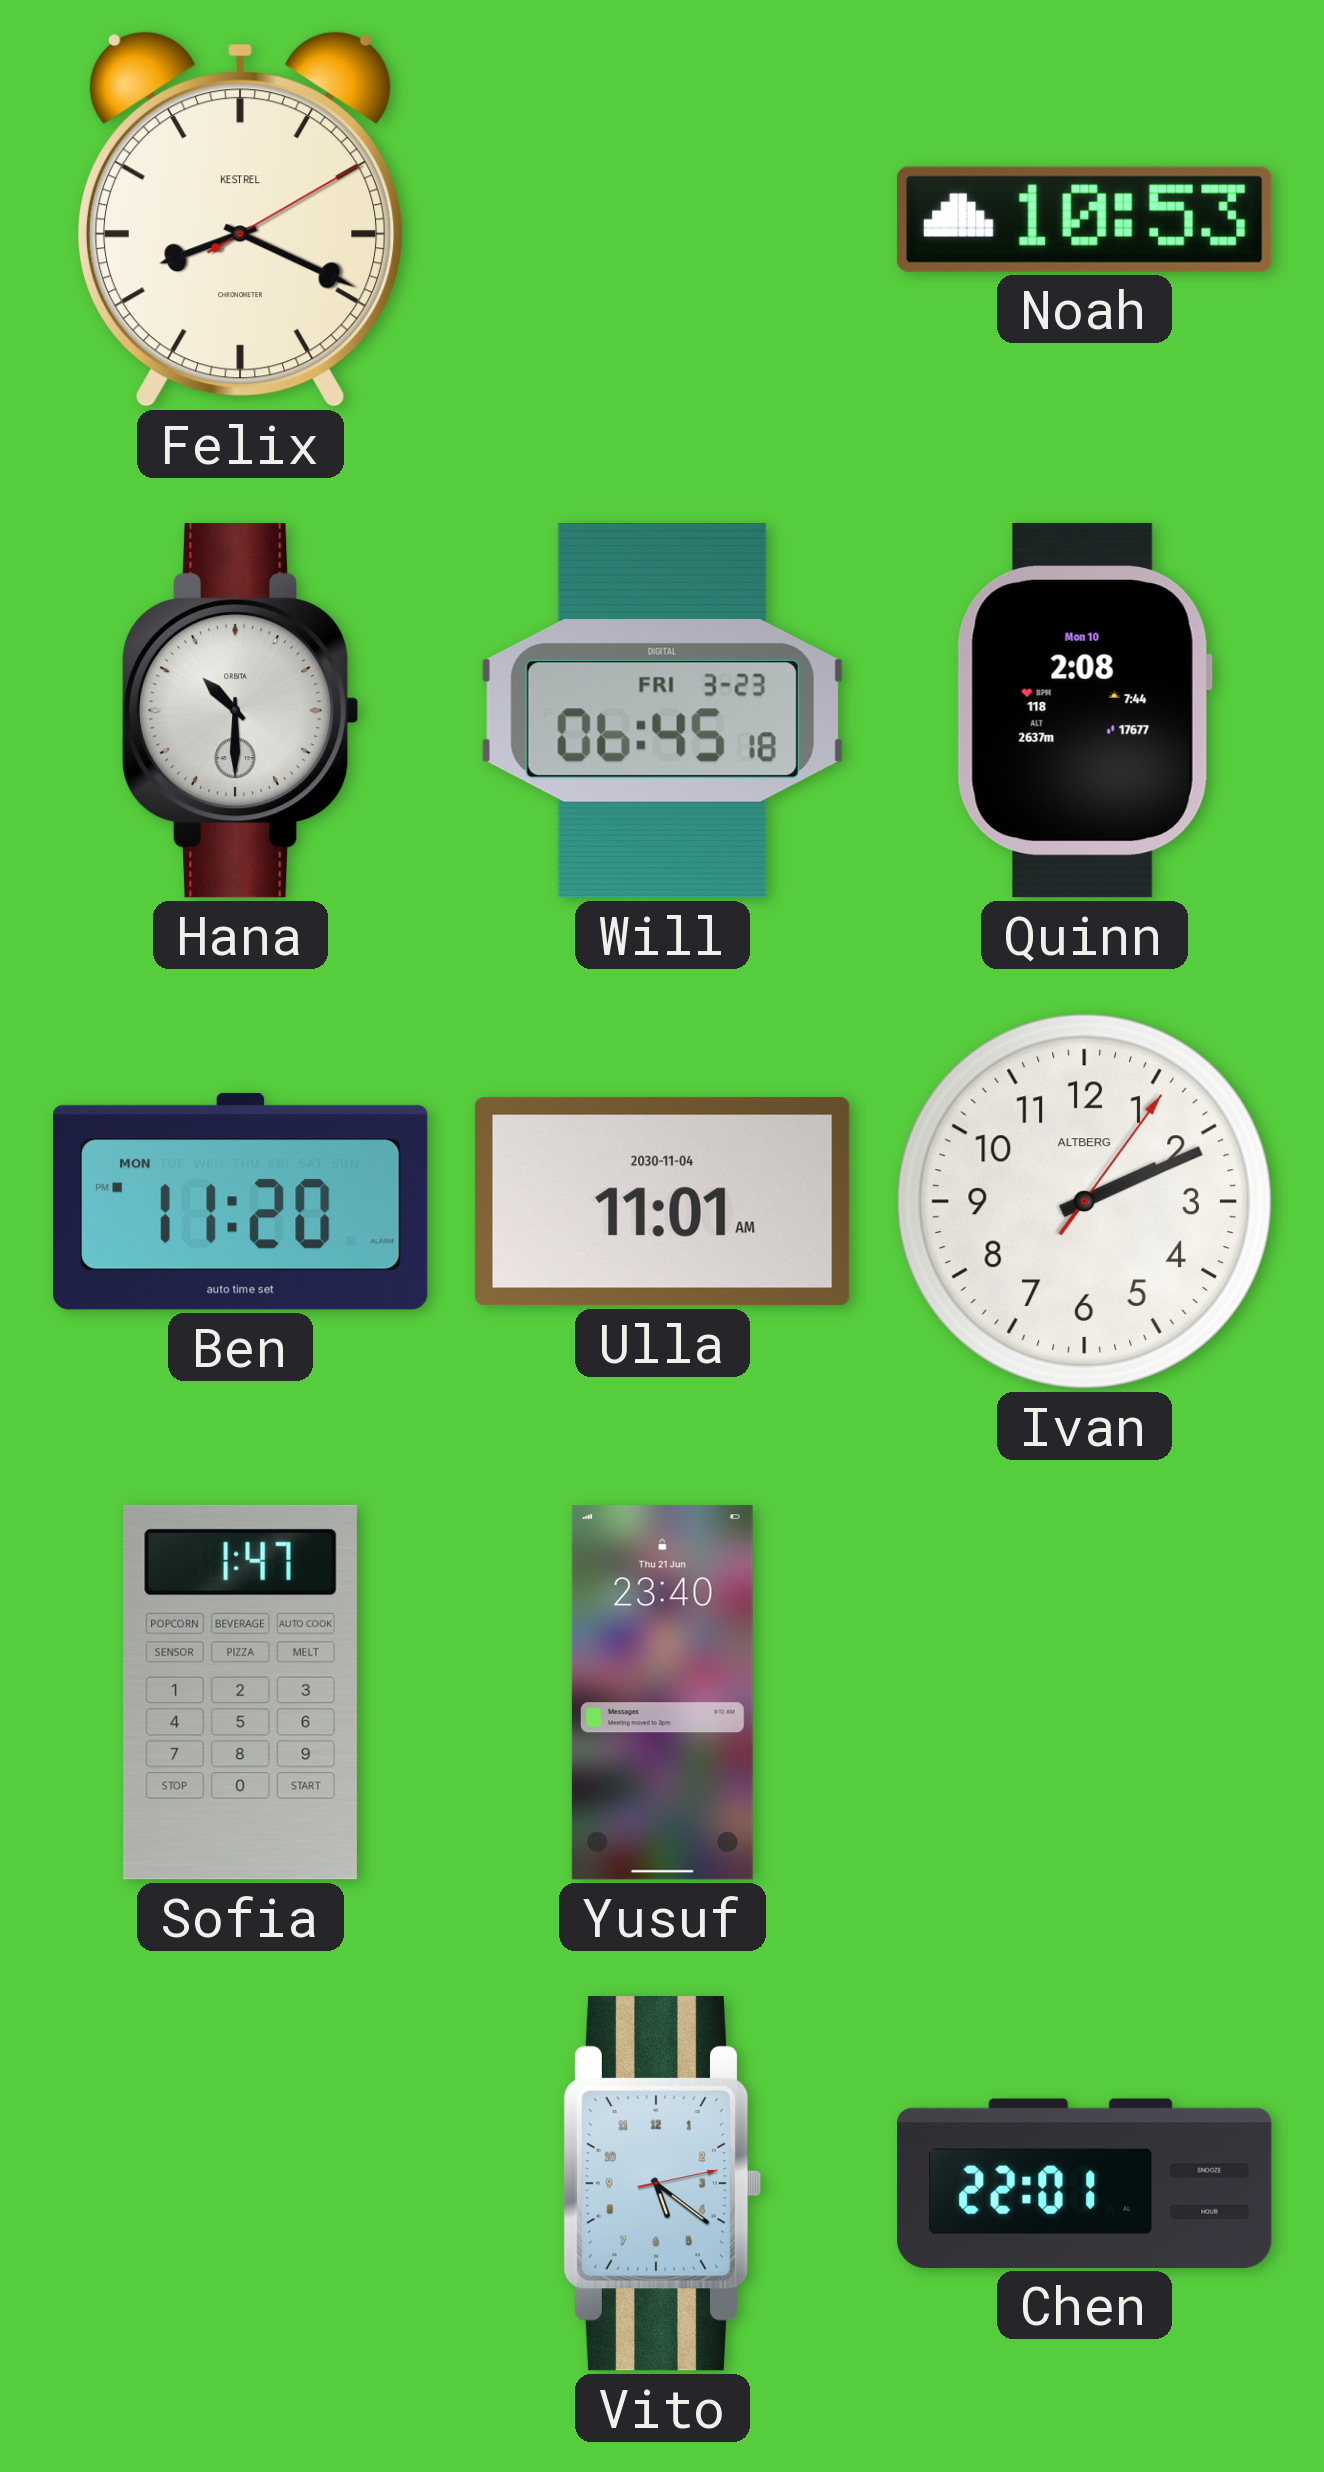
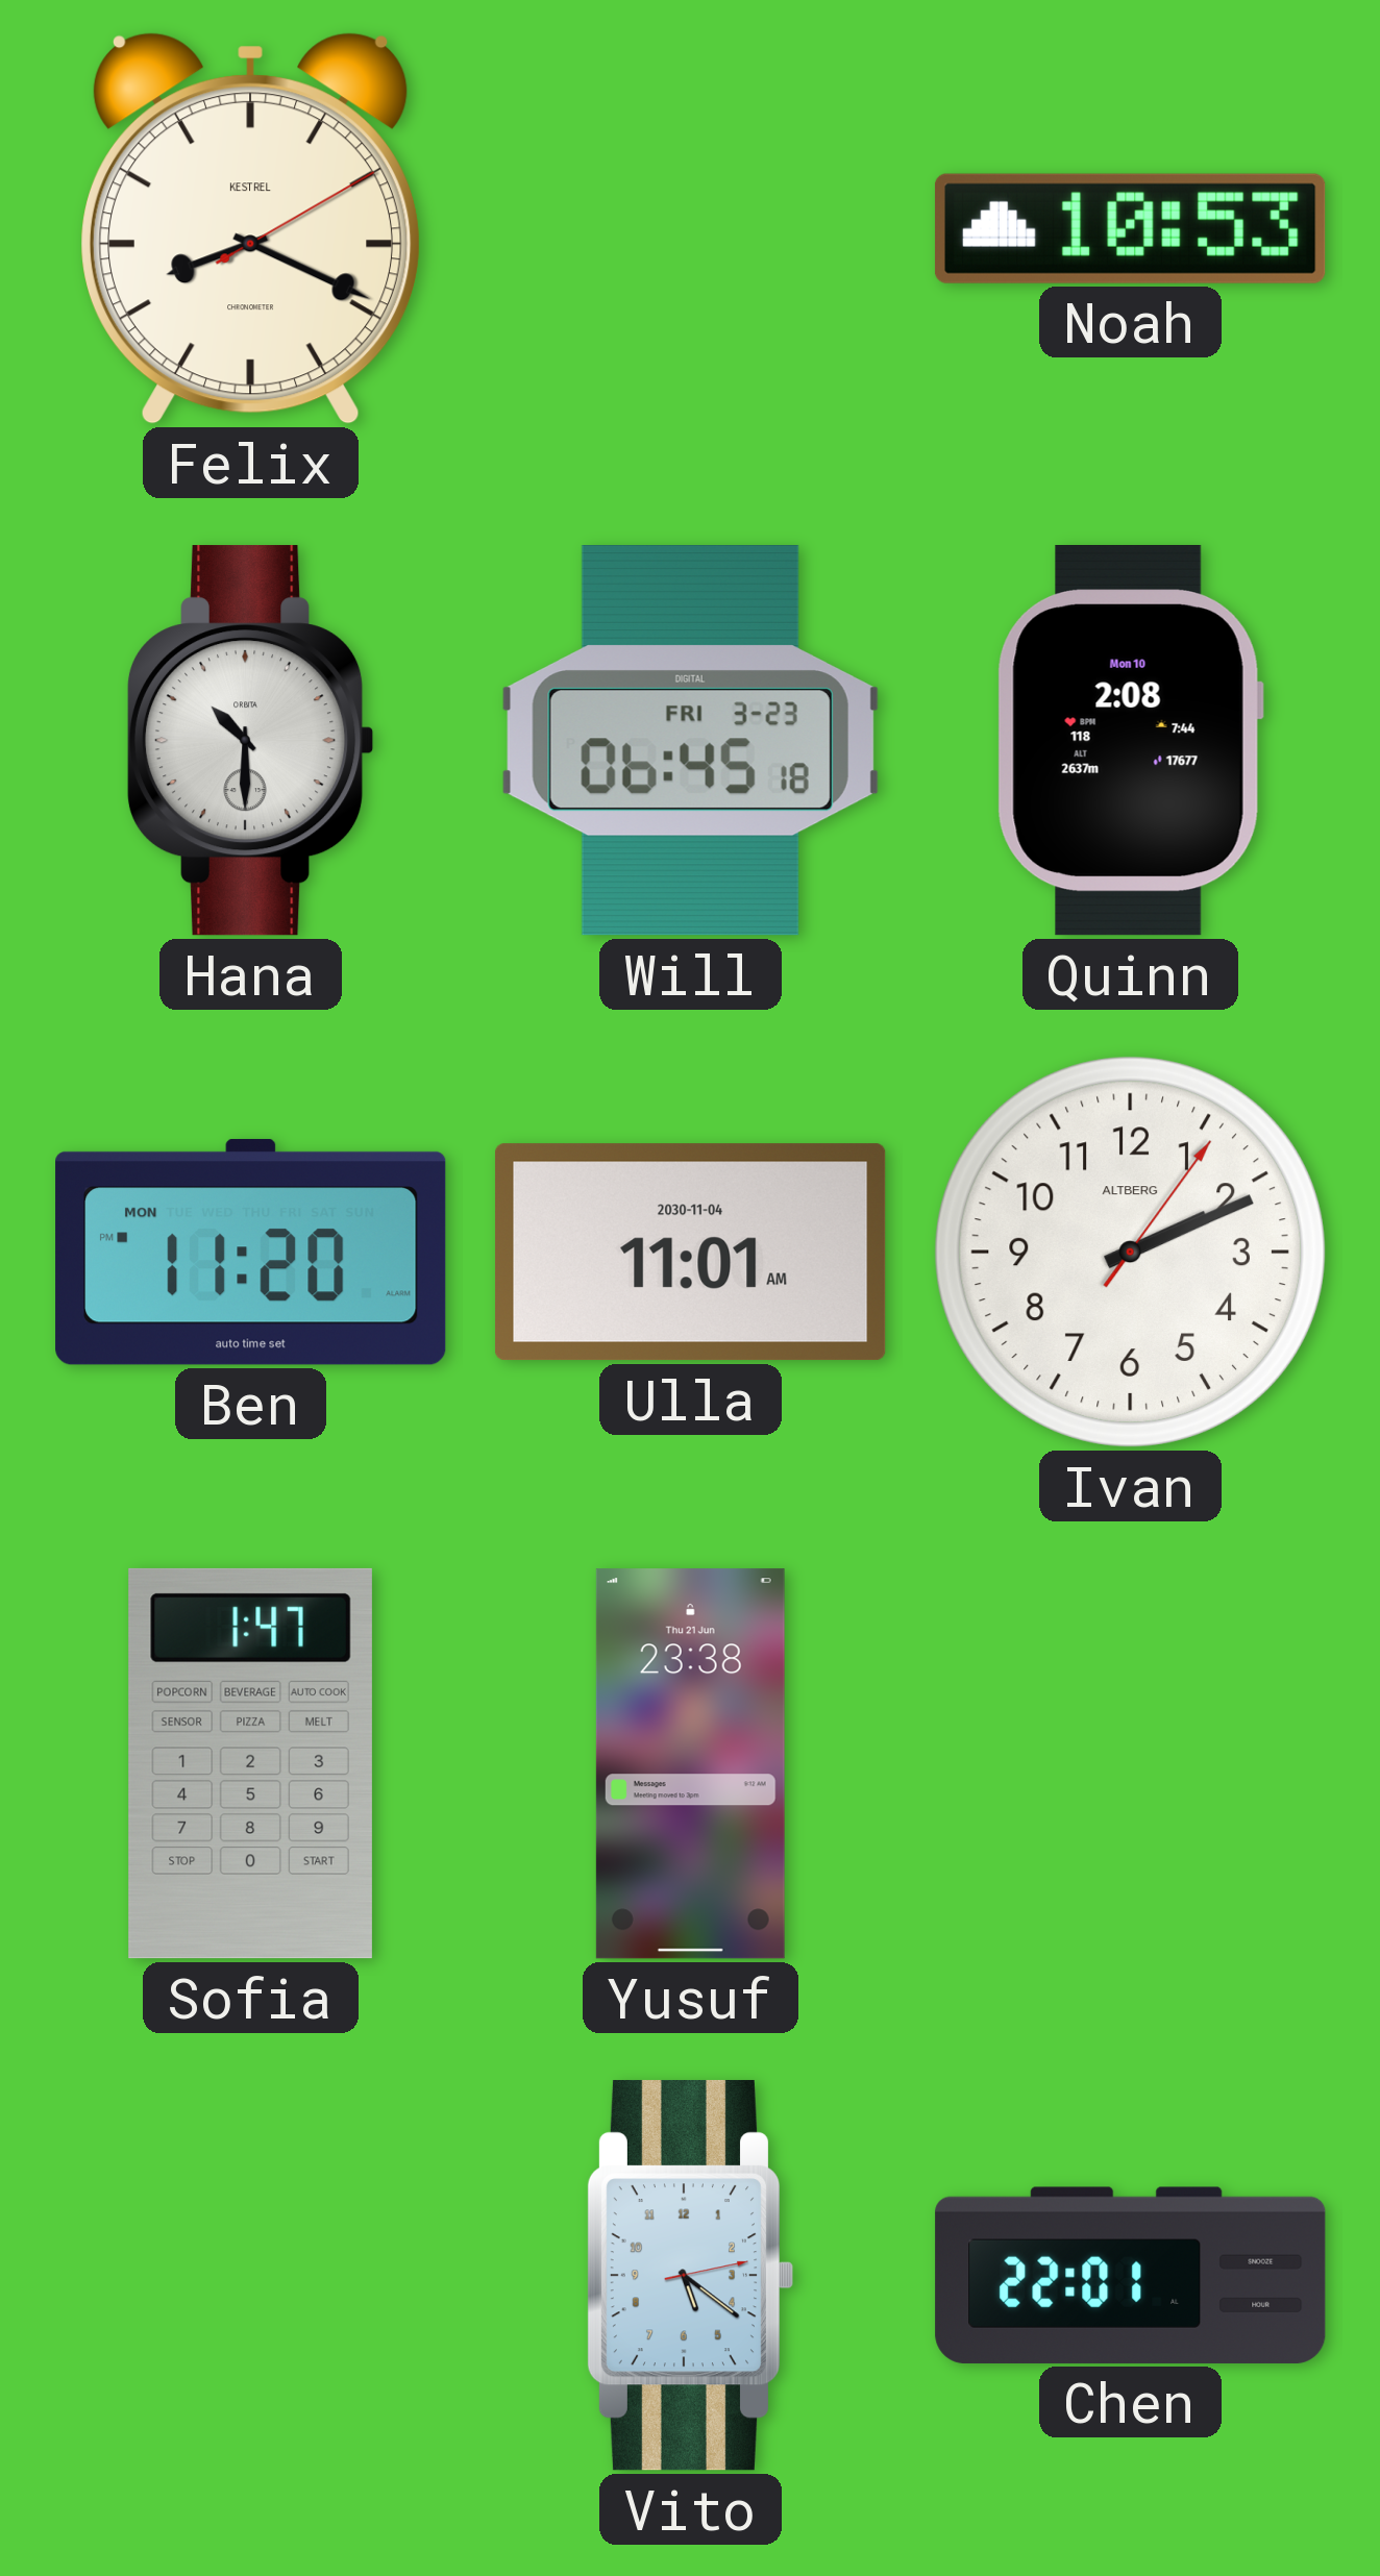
Yusuf: 23:40 -> 23:38 (690, 1764)
